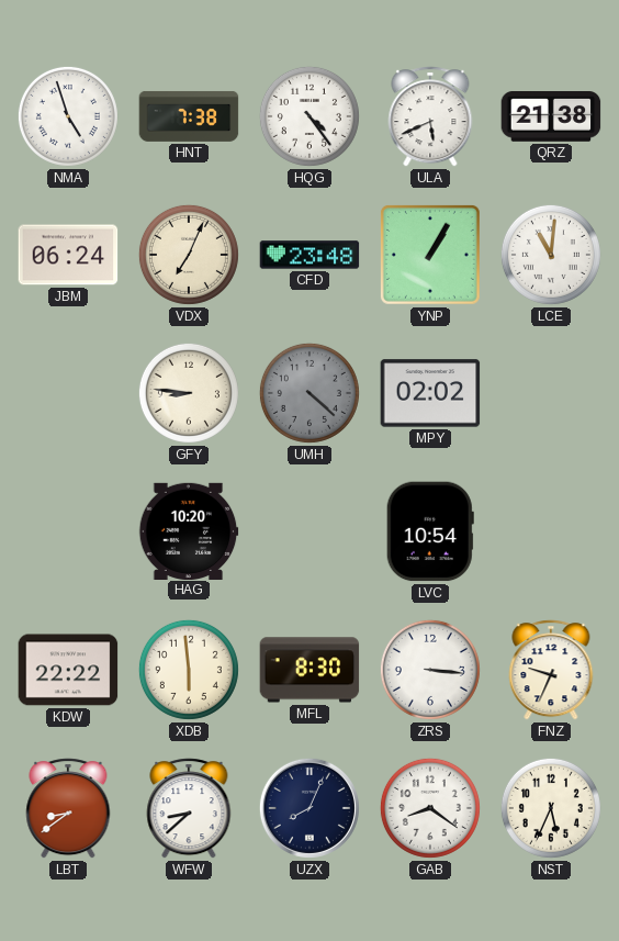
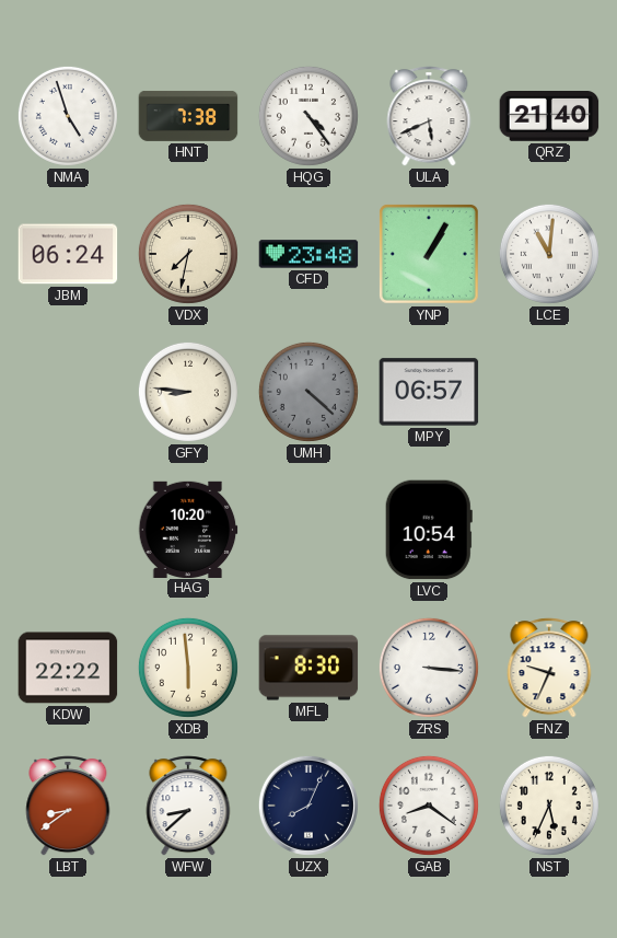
QRZ: 21:38 -> 21:40 (549, 117)
VDX: 7:04 -> 7:32 (188, 254)
MPY: 02:02 -> 06:57 (429, 392)
